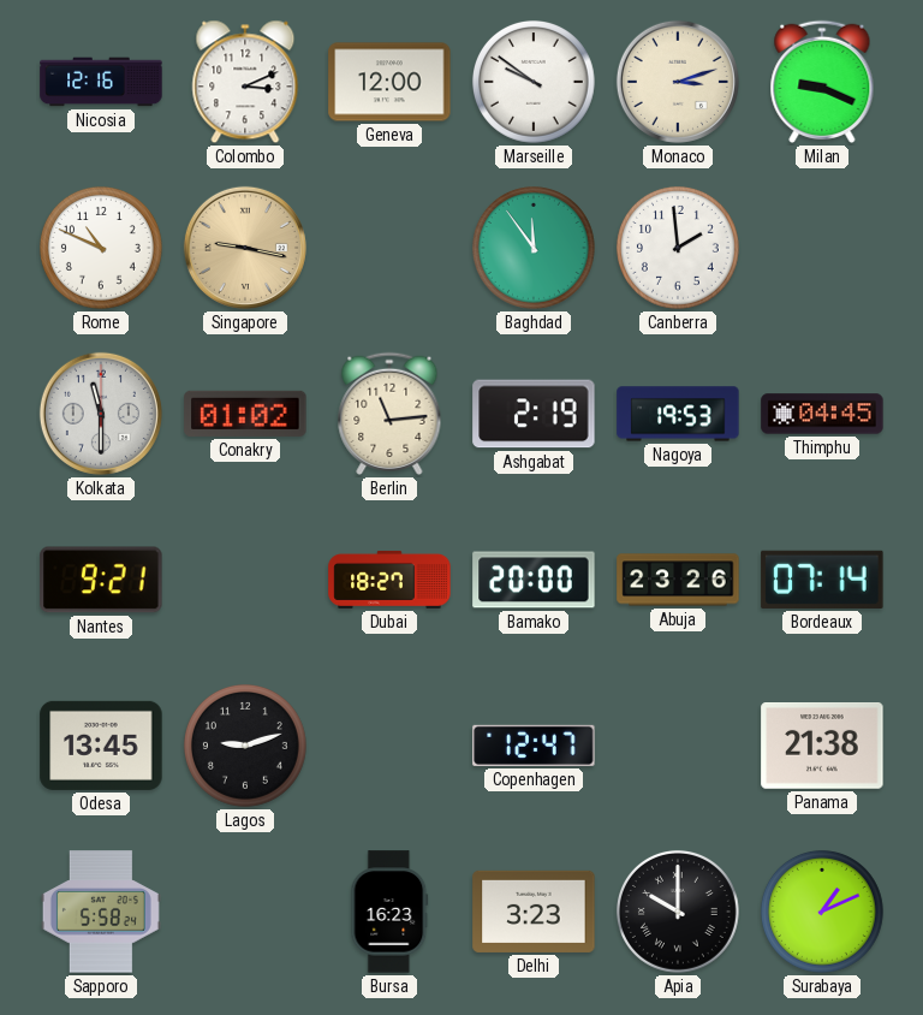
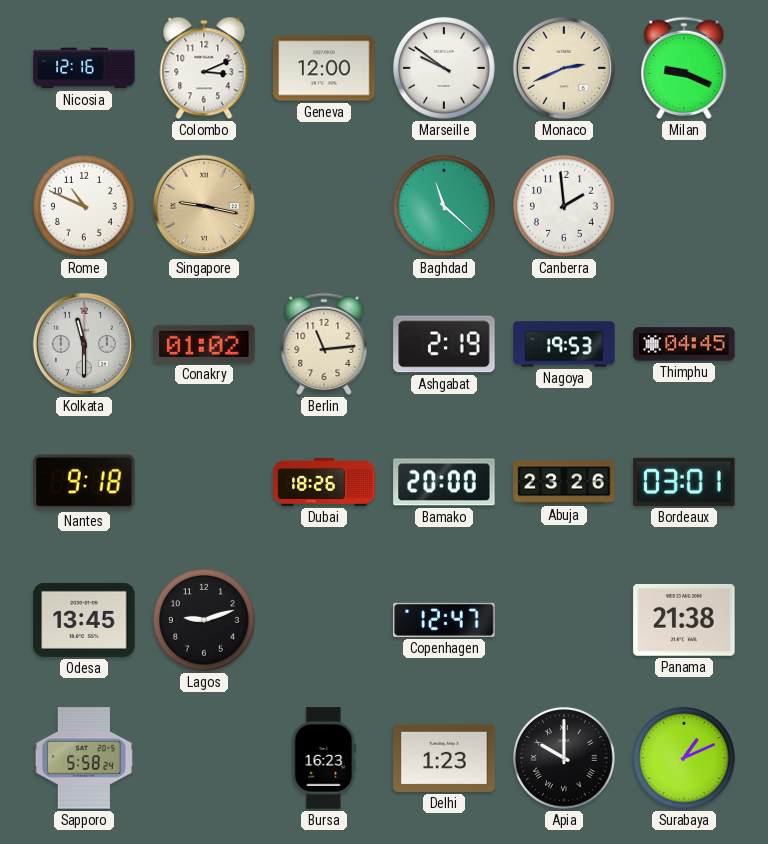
Monaco: 3:12 -> 2:41 (564, 68)
Baghdad: 11:54 -> 11:22 (444, 206)
Nantes: 9:21 -> 9:18 (84, 482)
Dubai: 18:27 -> 18:26 (324, 482)
Bordeaux: 07:14 -> 03:01 (684, 482)
Delhi: 3:23 -> 1:23 (444, 758)
